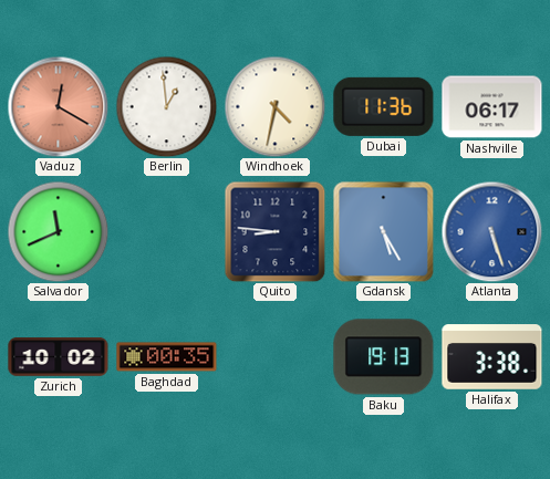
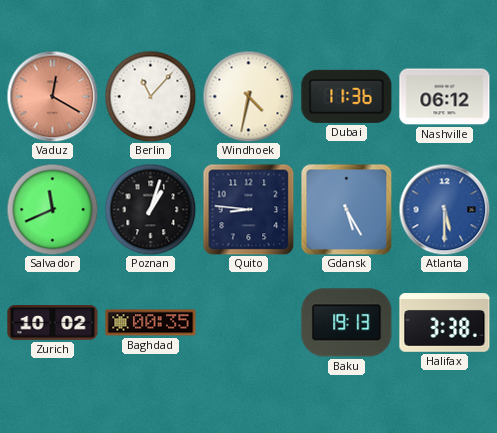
Berlin: 12:59 -> 11:07 (150, 96)
Nashville: 06:17 -> 06:12 (445, 97)
Poznan: none -> 1:03 (150, 209)
Atlanta: 5:27 -> 5:30 (444, 209)
